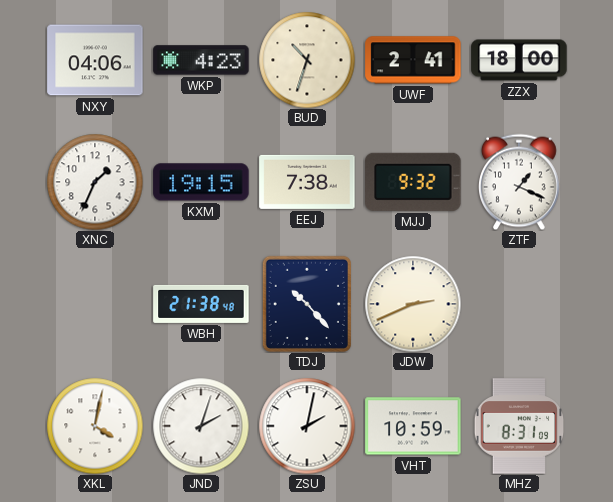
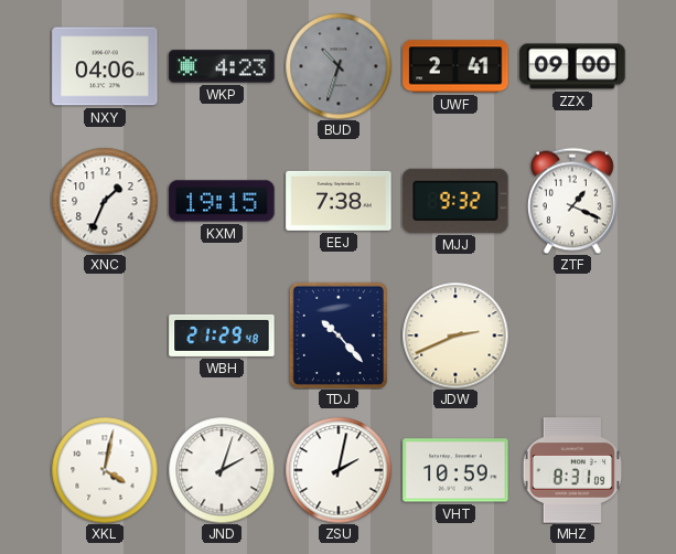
BUD dial: cream -> grey (339, 66)
ZZX: 18:00 -> 09:00 (572, 66)
WBH: 21:38 -> 21:29 (222, 335)
